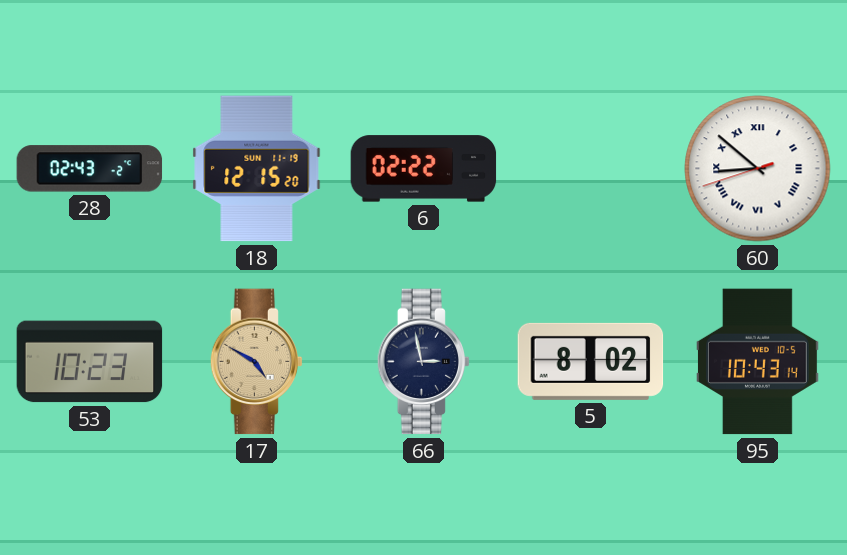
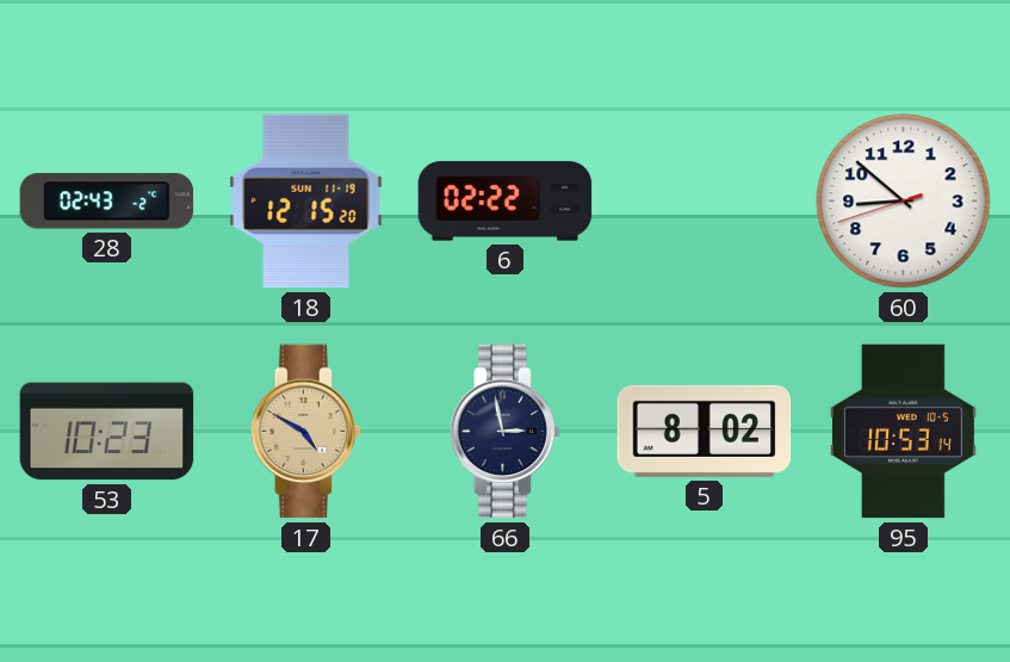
60 numerals: Roman -> Arabic (904, 202)
95: 10:43 -> 10:53 (903, 432)
